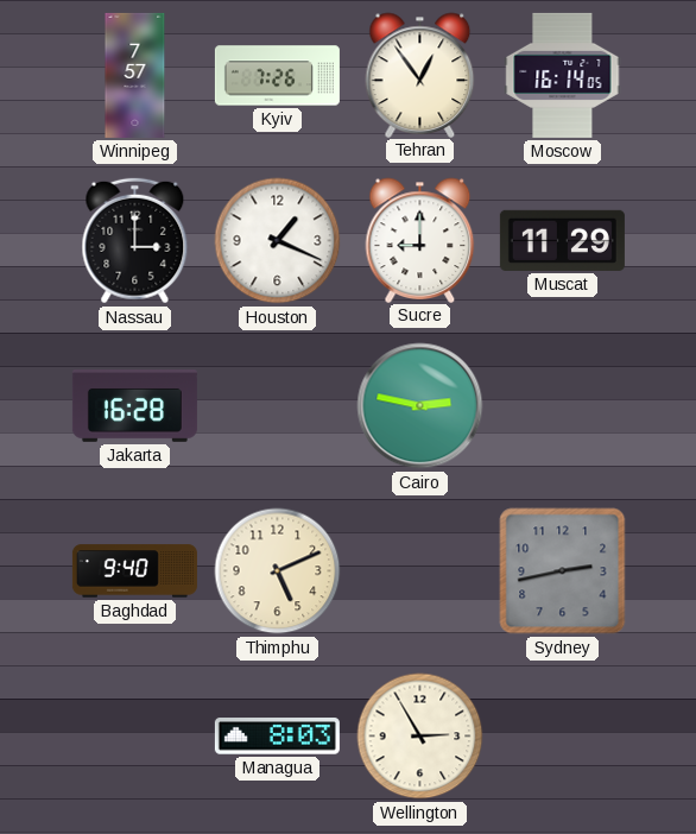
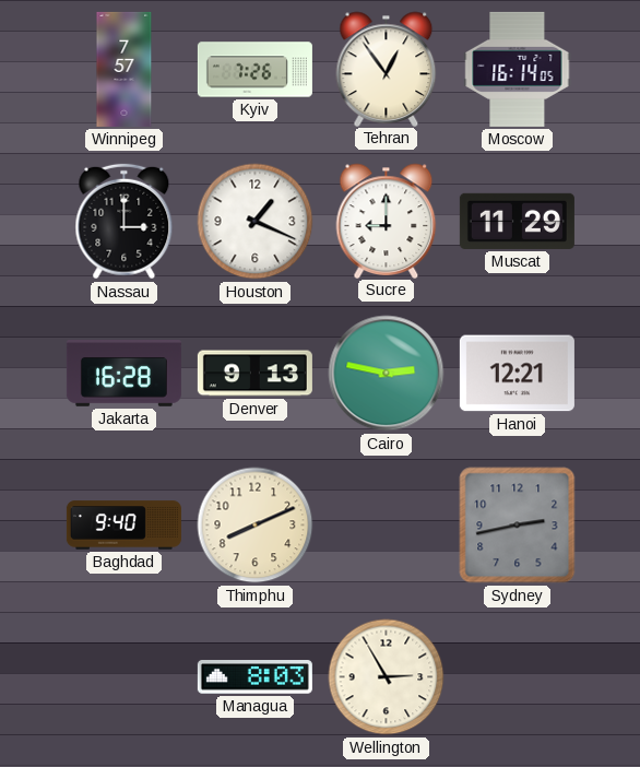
Denver: none -> 9:13 (254, 374)
Hanoi: none -> 12:21 (517, 374)
Thimphu: 5:11 -> 8:11 (256, 526)
